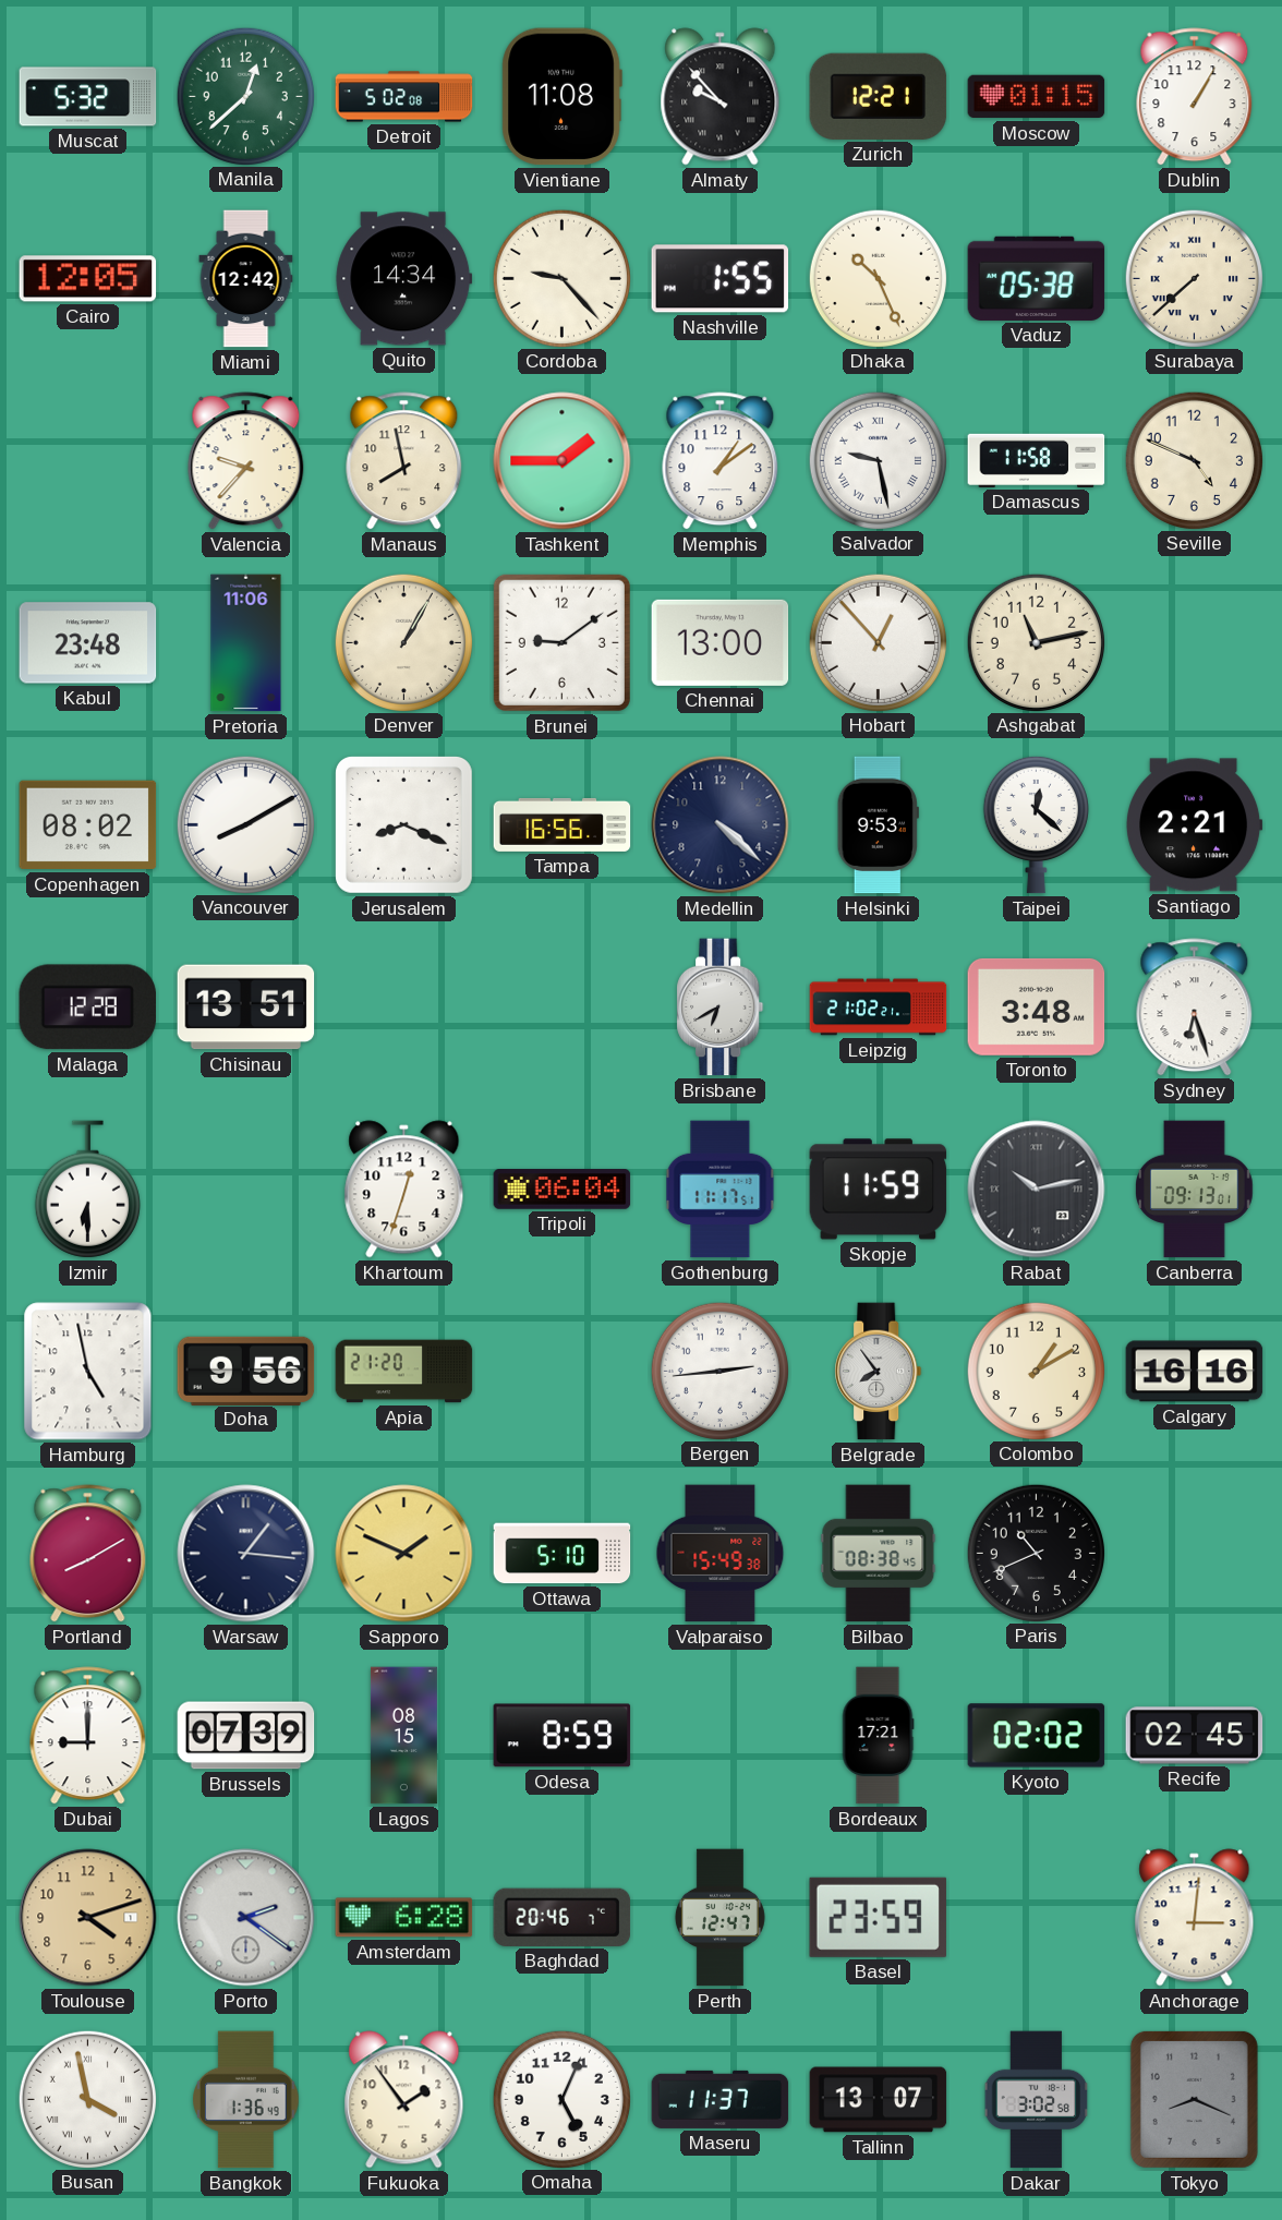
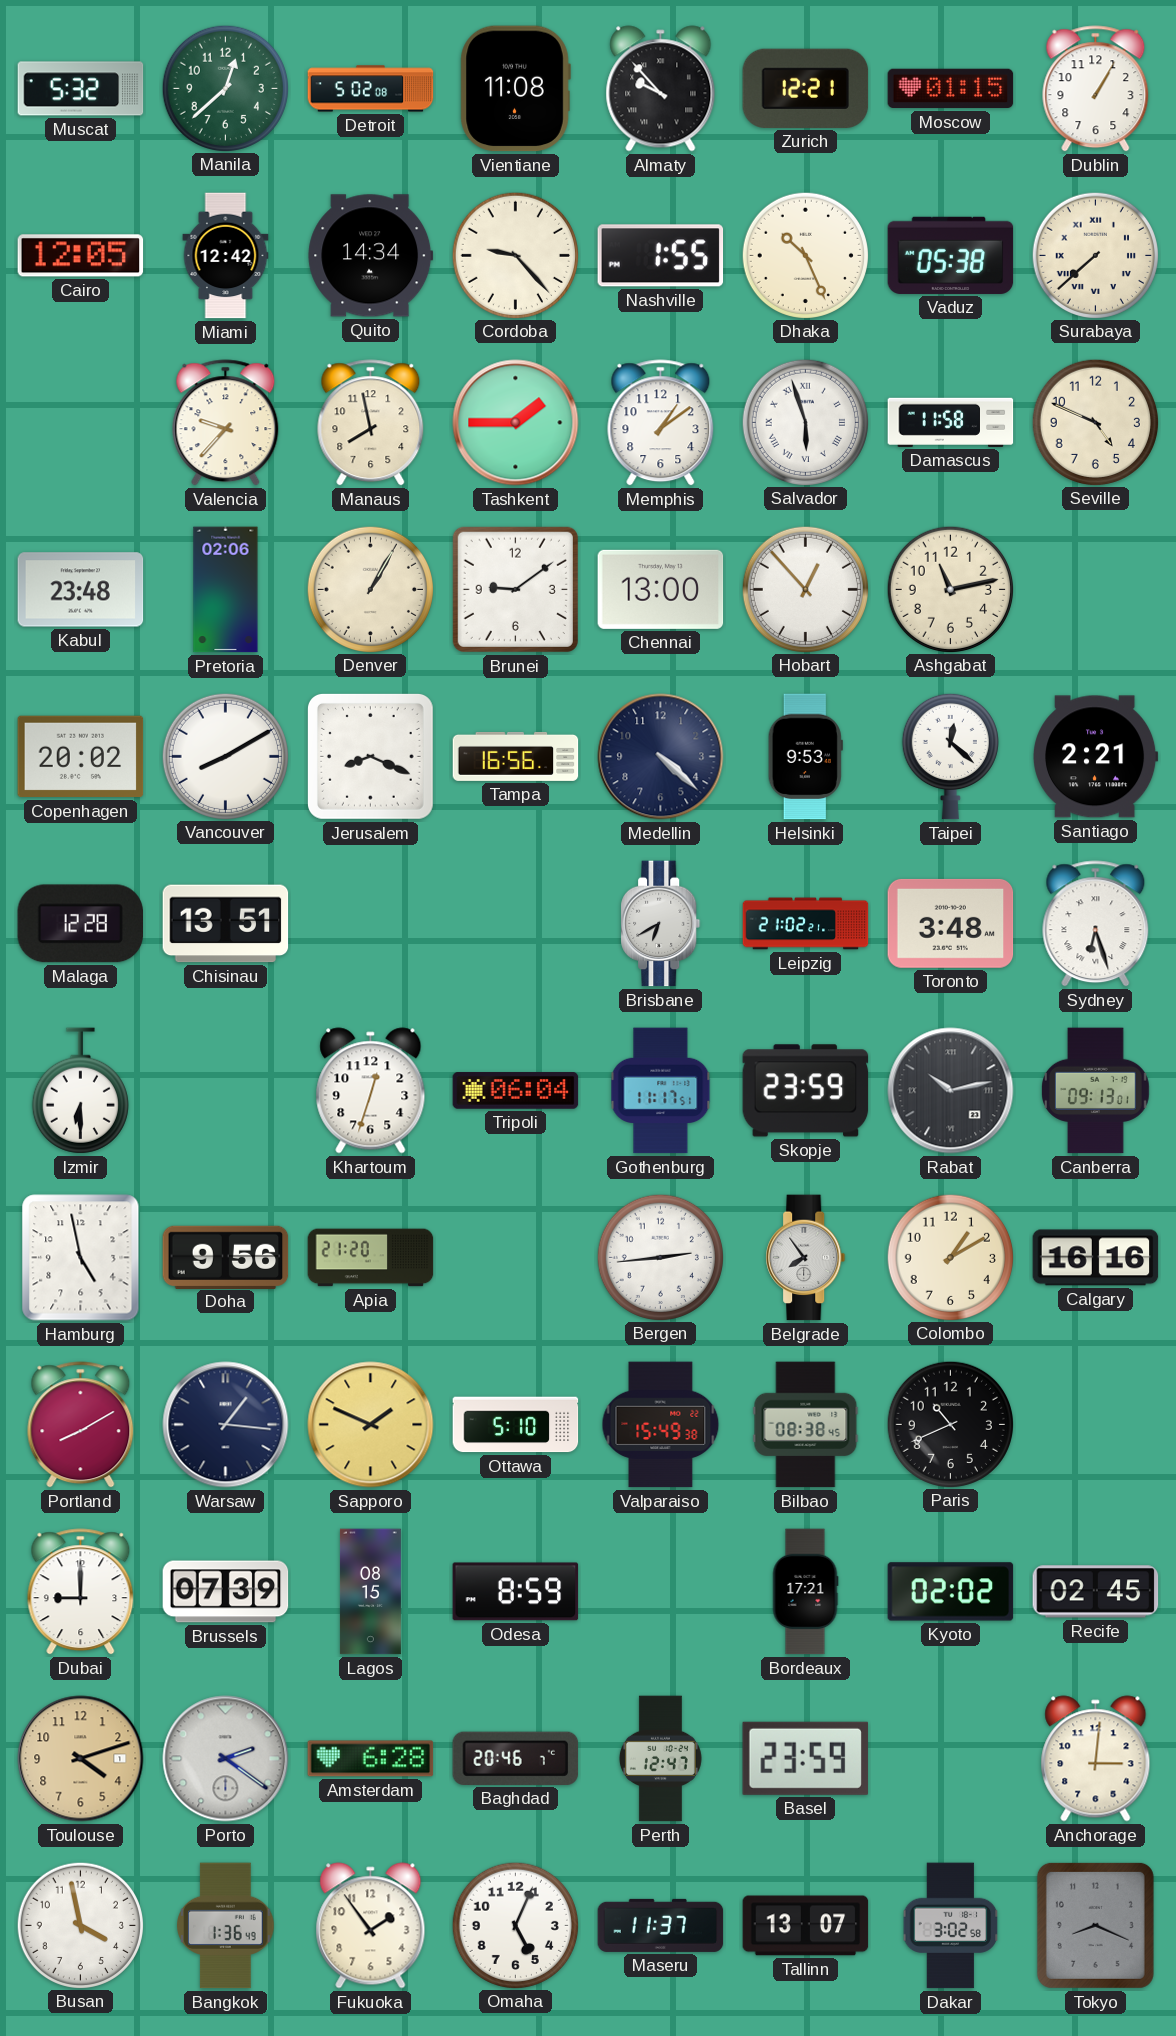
Salvador: 9:28 -> 5:57 (805, 422)
Pretoria: 11:06 -> 02:06 (226, 590)
Copenhagen: 08:02 -> 20:02 (81, 757)
Skopje: 11:59 -> 23:59 (806, 1091)
Busan numerals: Roman -> Arabic (80, 1925)
